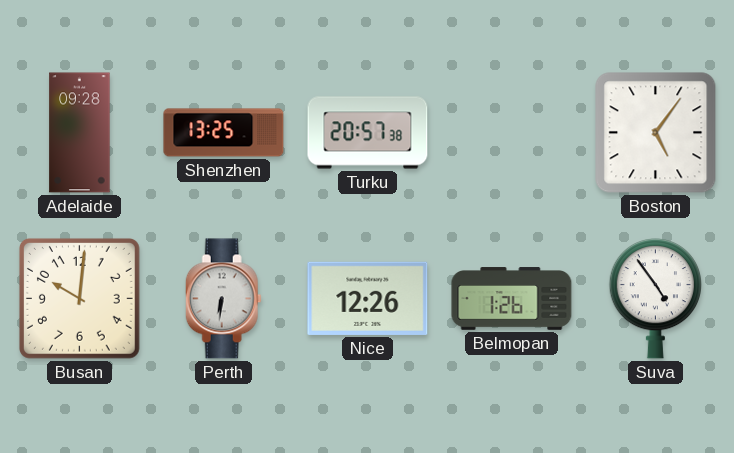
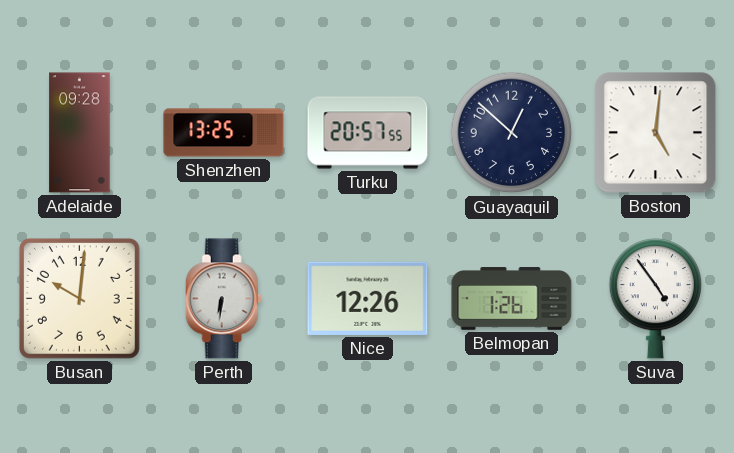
Turku: 20:57:38 -> 20:57:55 (368, 133)
Guayaquil: none -> 12:52 (512, 133)
Boston: 5:06 -> 5:01 (656, 133)
